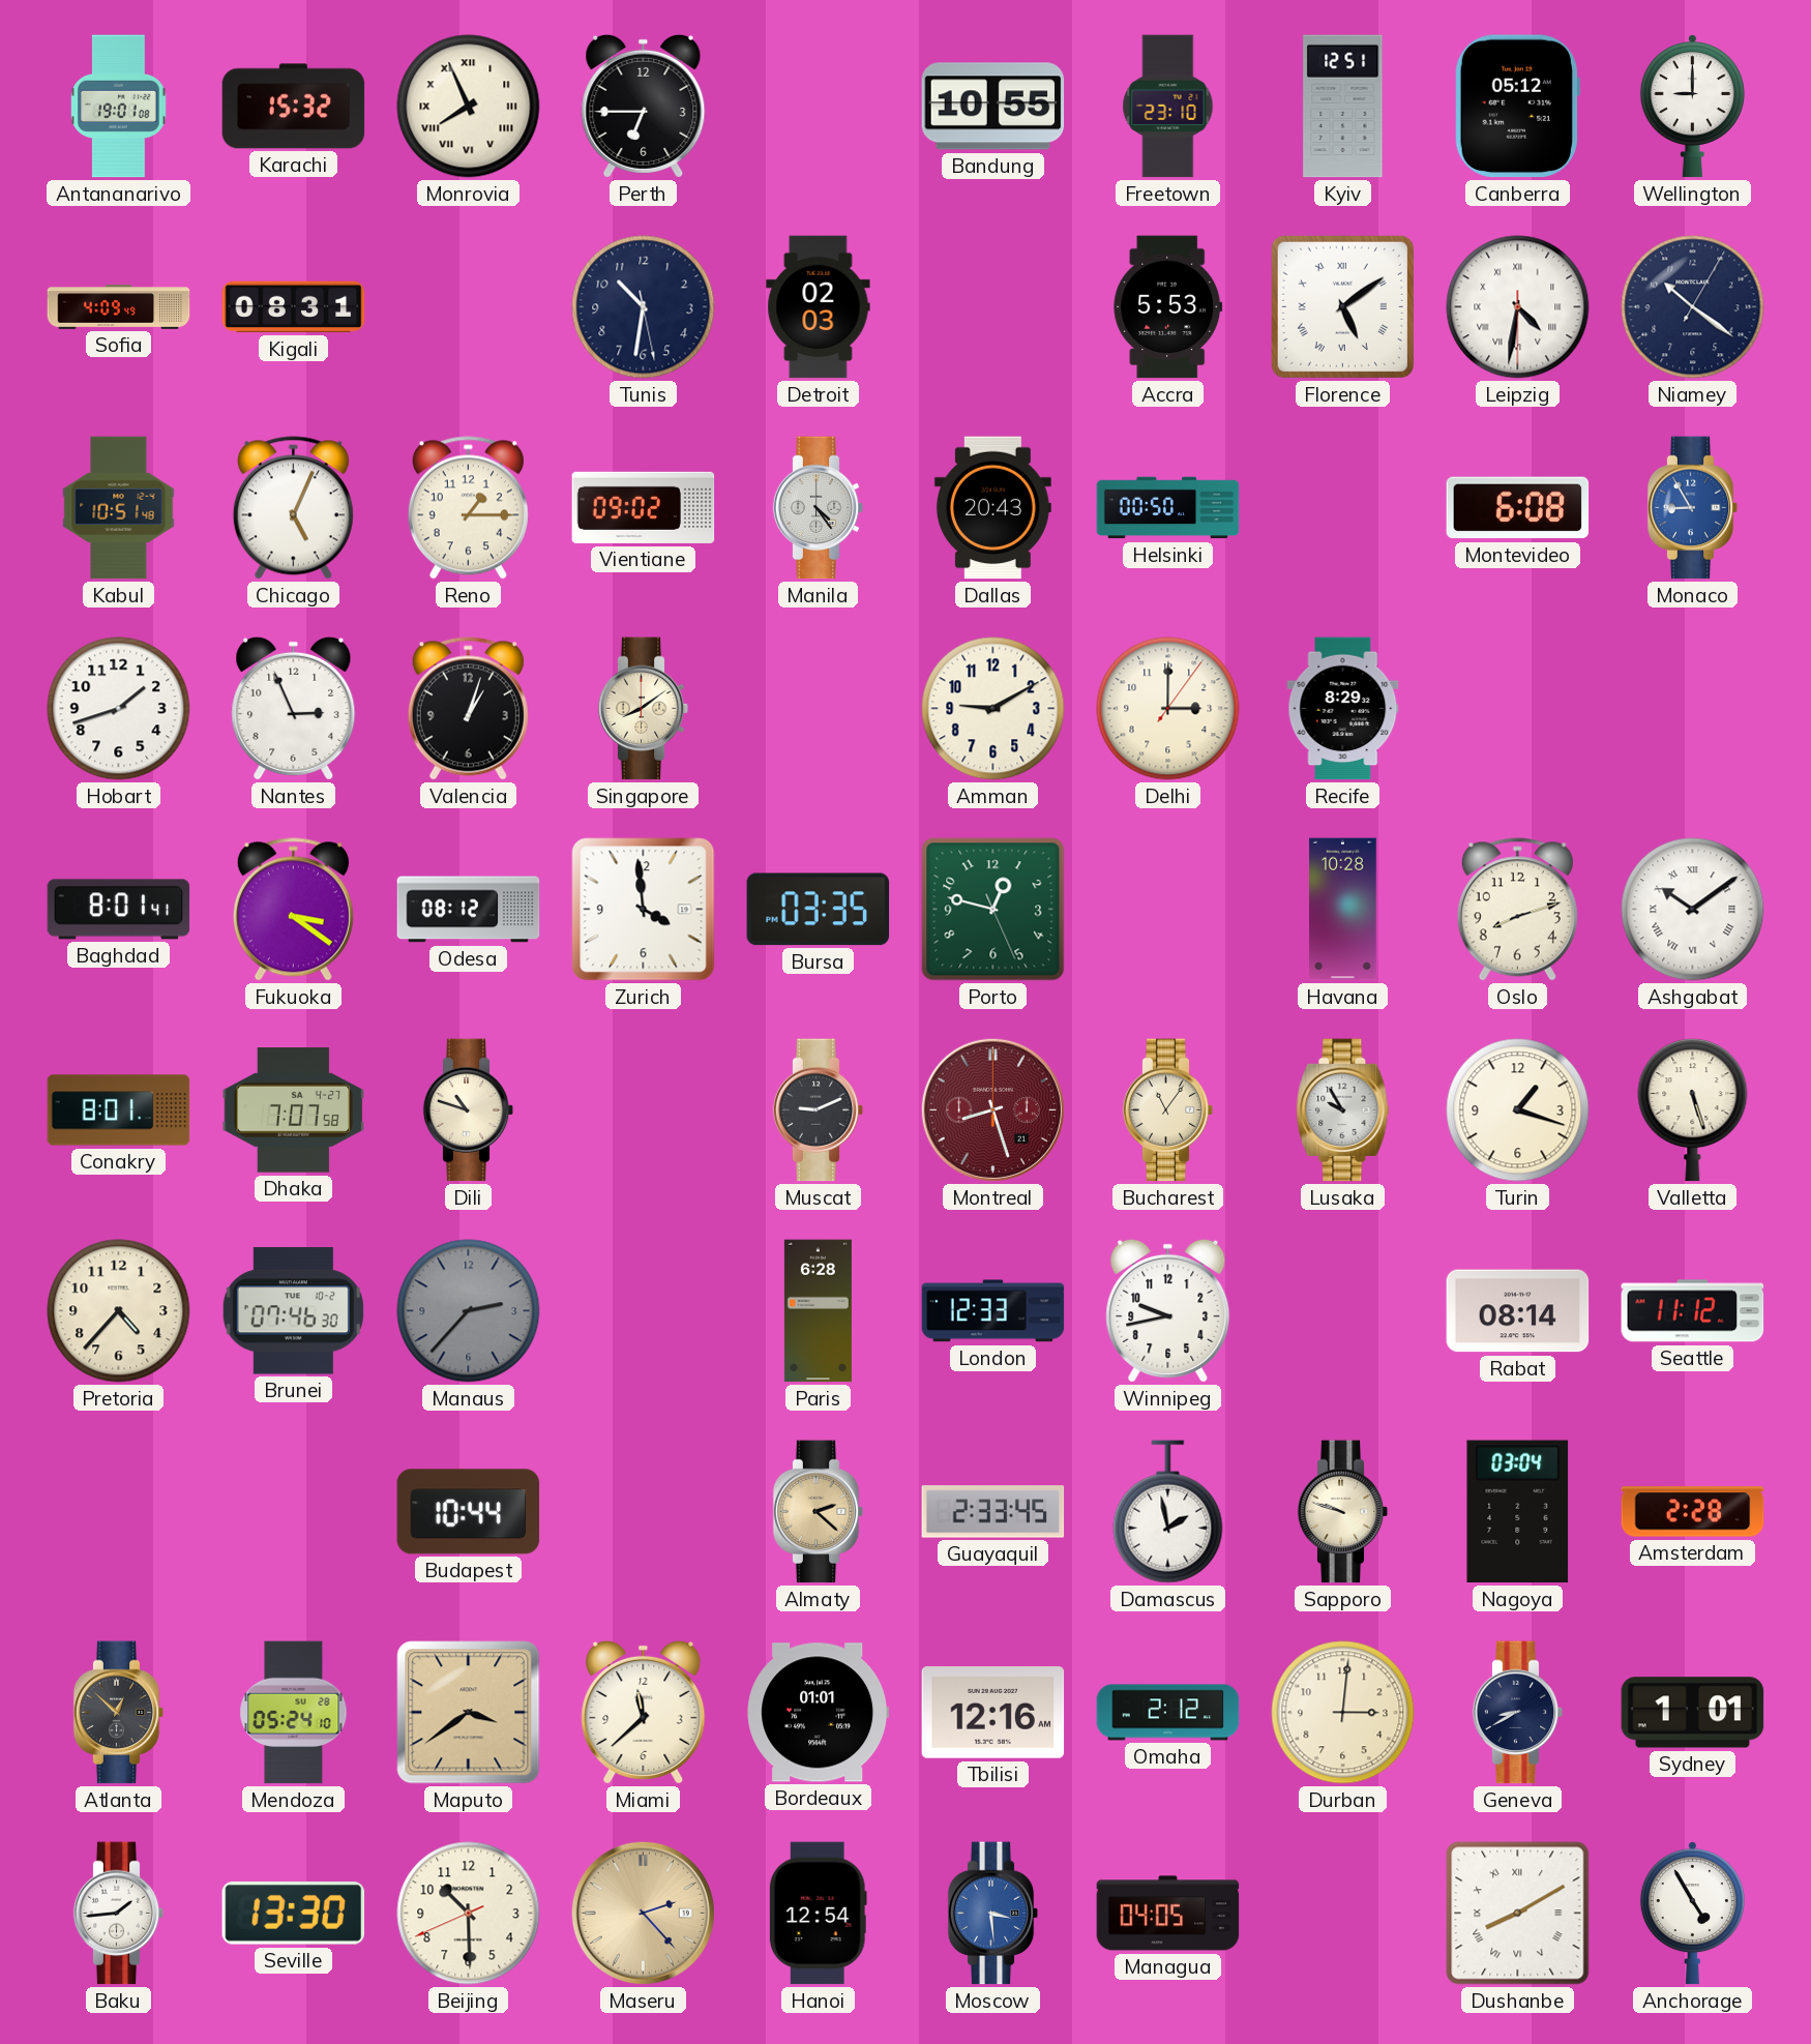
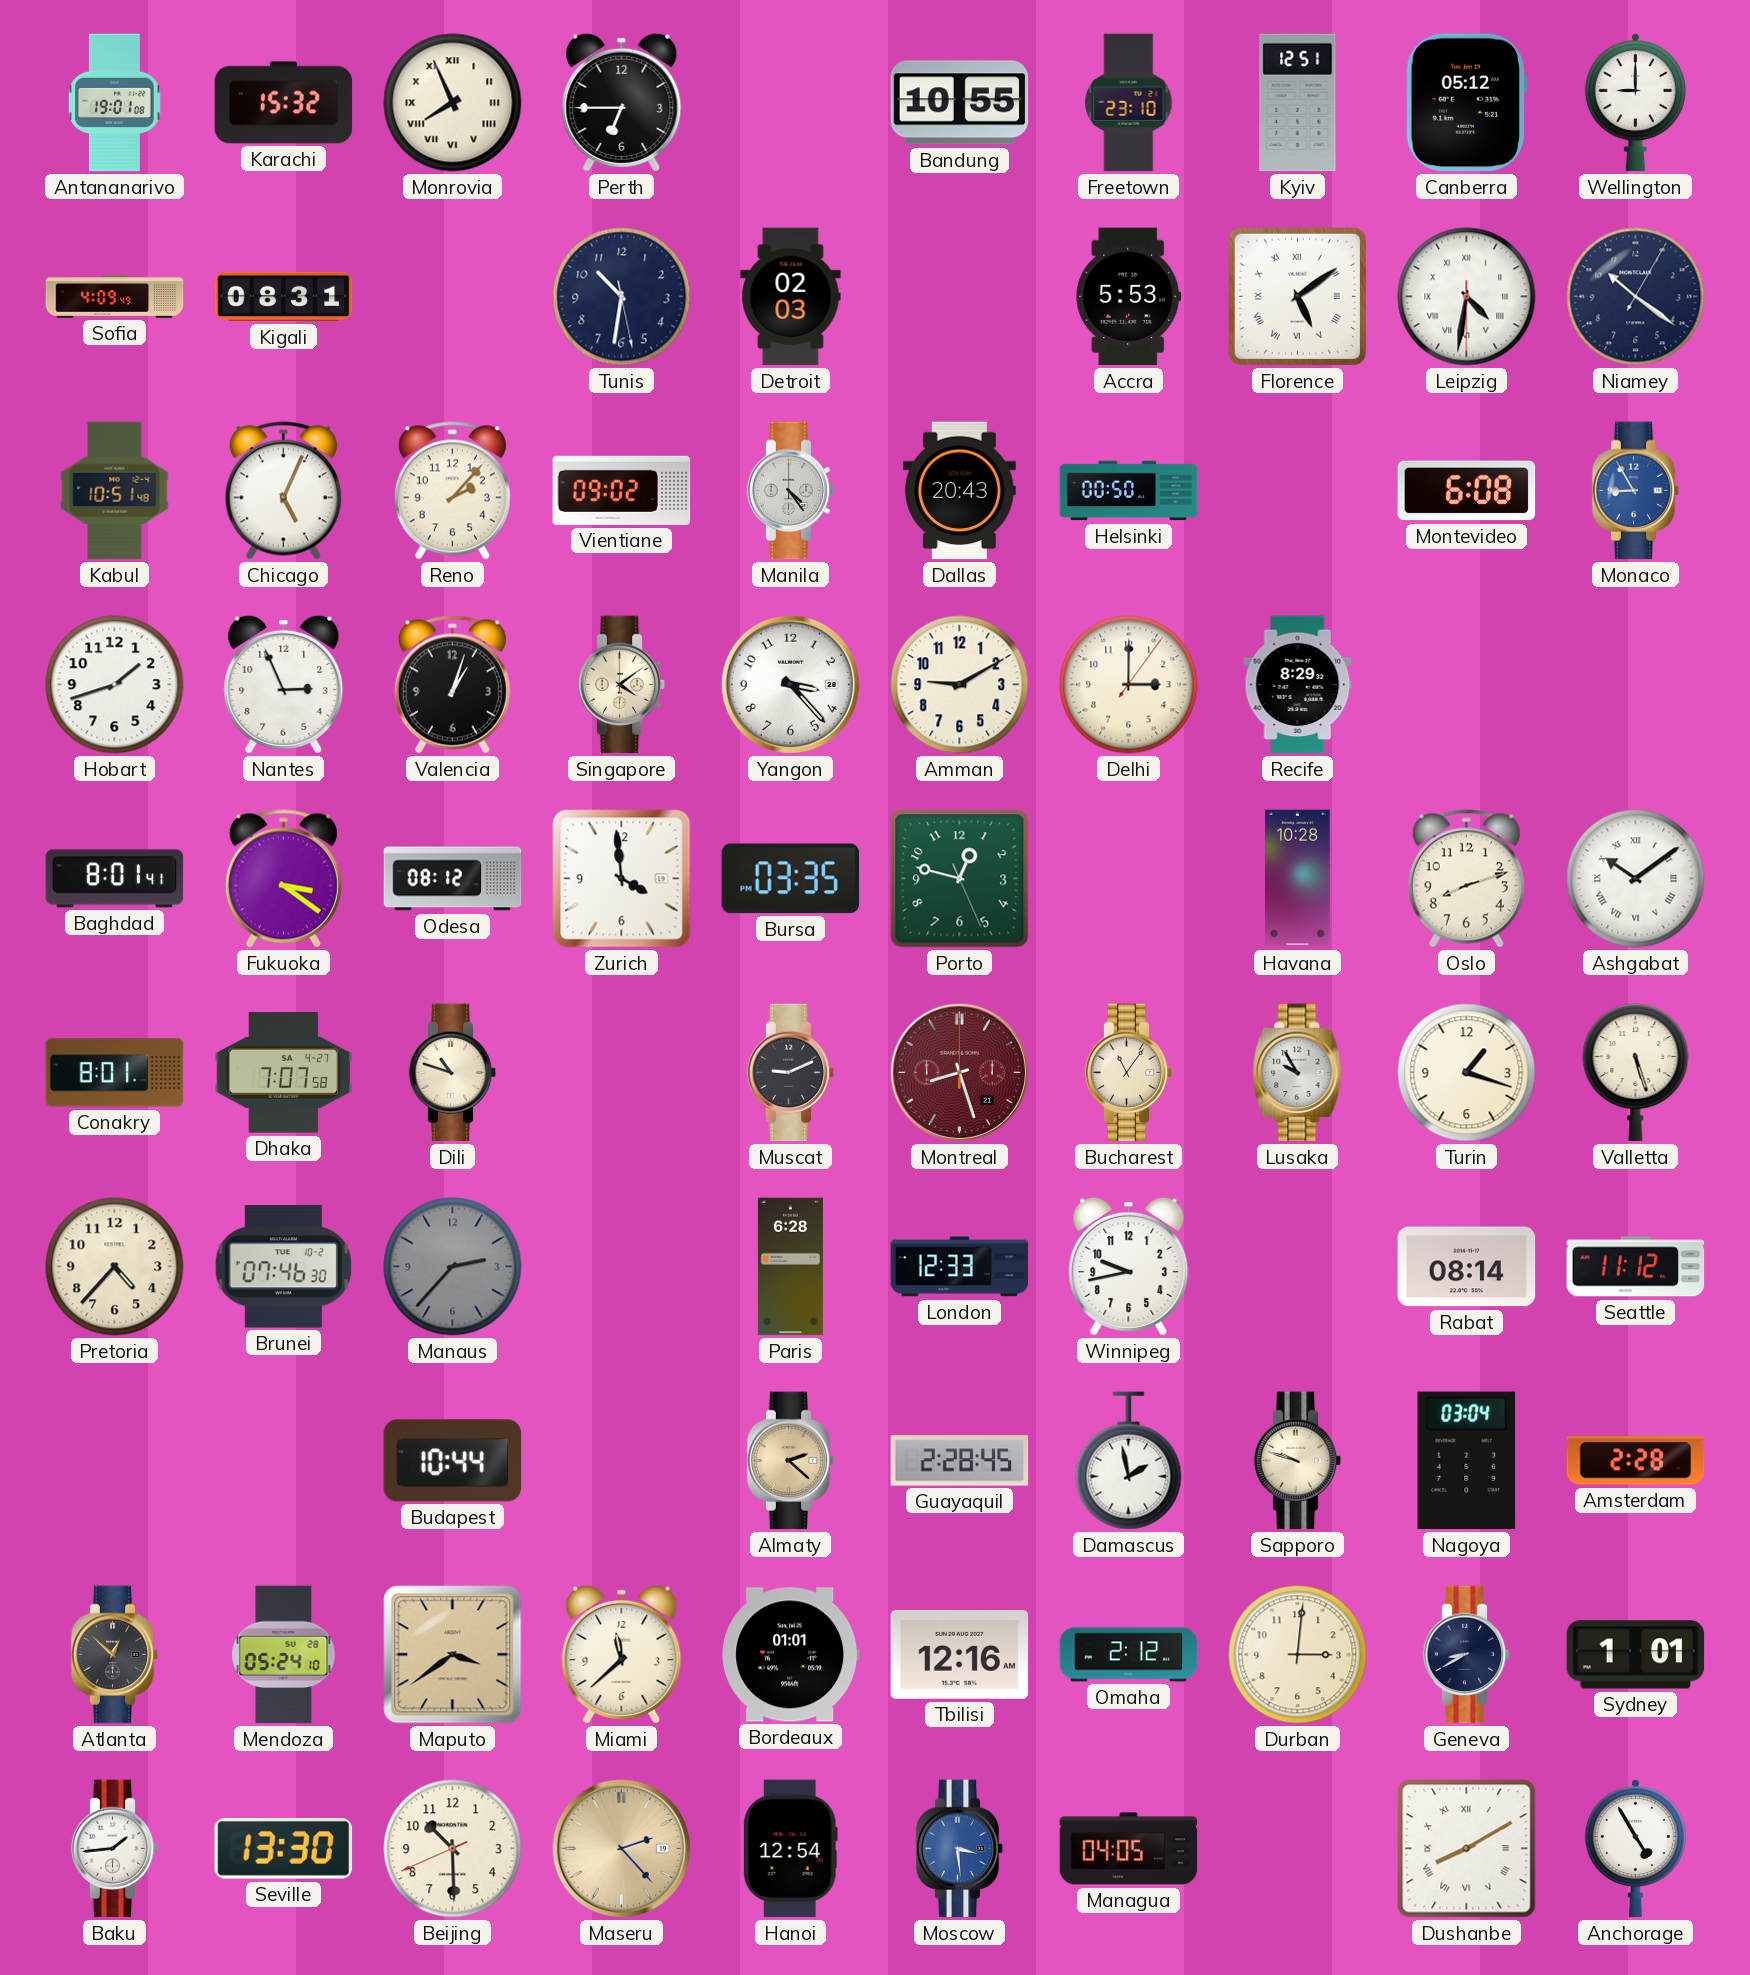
Reno: 1:15 -> 2:07 (452, 491)
Singapore: 8:09 -> 4:09 (622, 685)
Yangon: none -> 3:23 (790, 684)
Guayaquil: 2:33 -> 2:28 (960, 1461)
